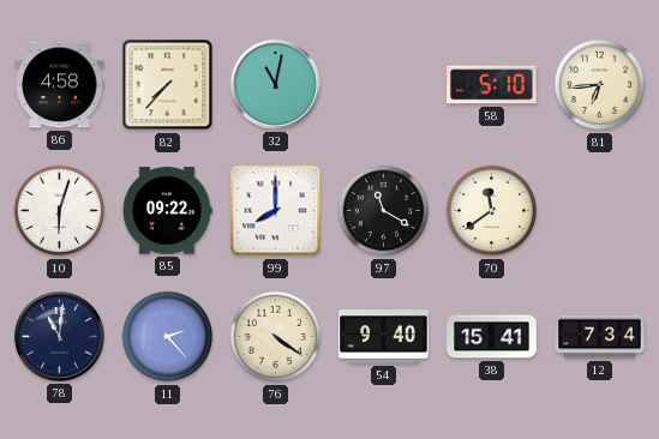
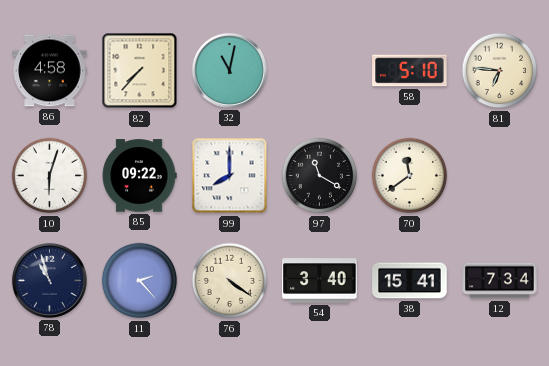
81: 6:44 -> 6:46 (500, 71)
78: 11:01 -> 10:57 (49, 280)
54: 9:40 -> 3:40 (320, 281)
